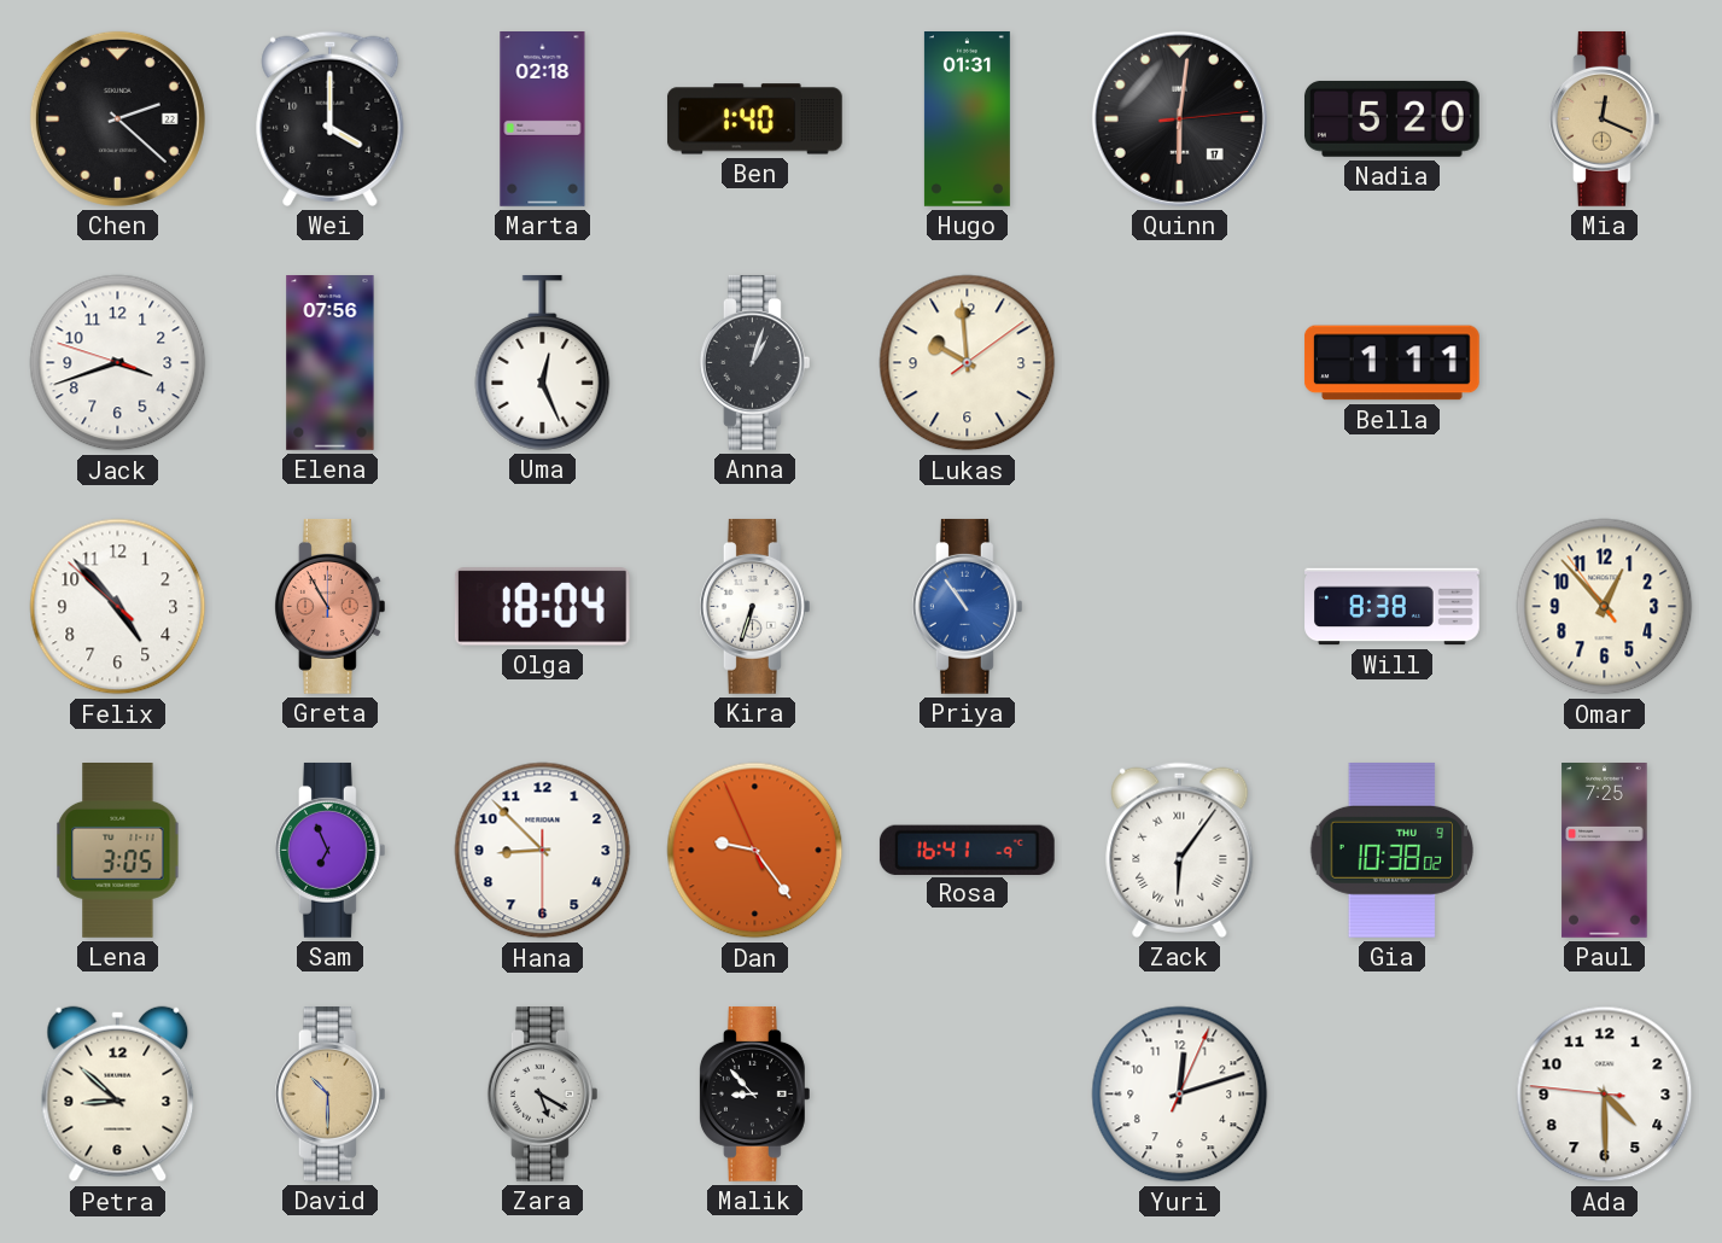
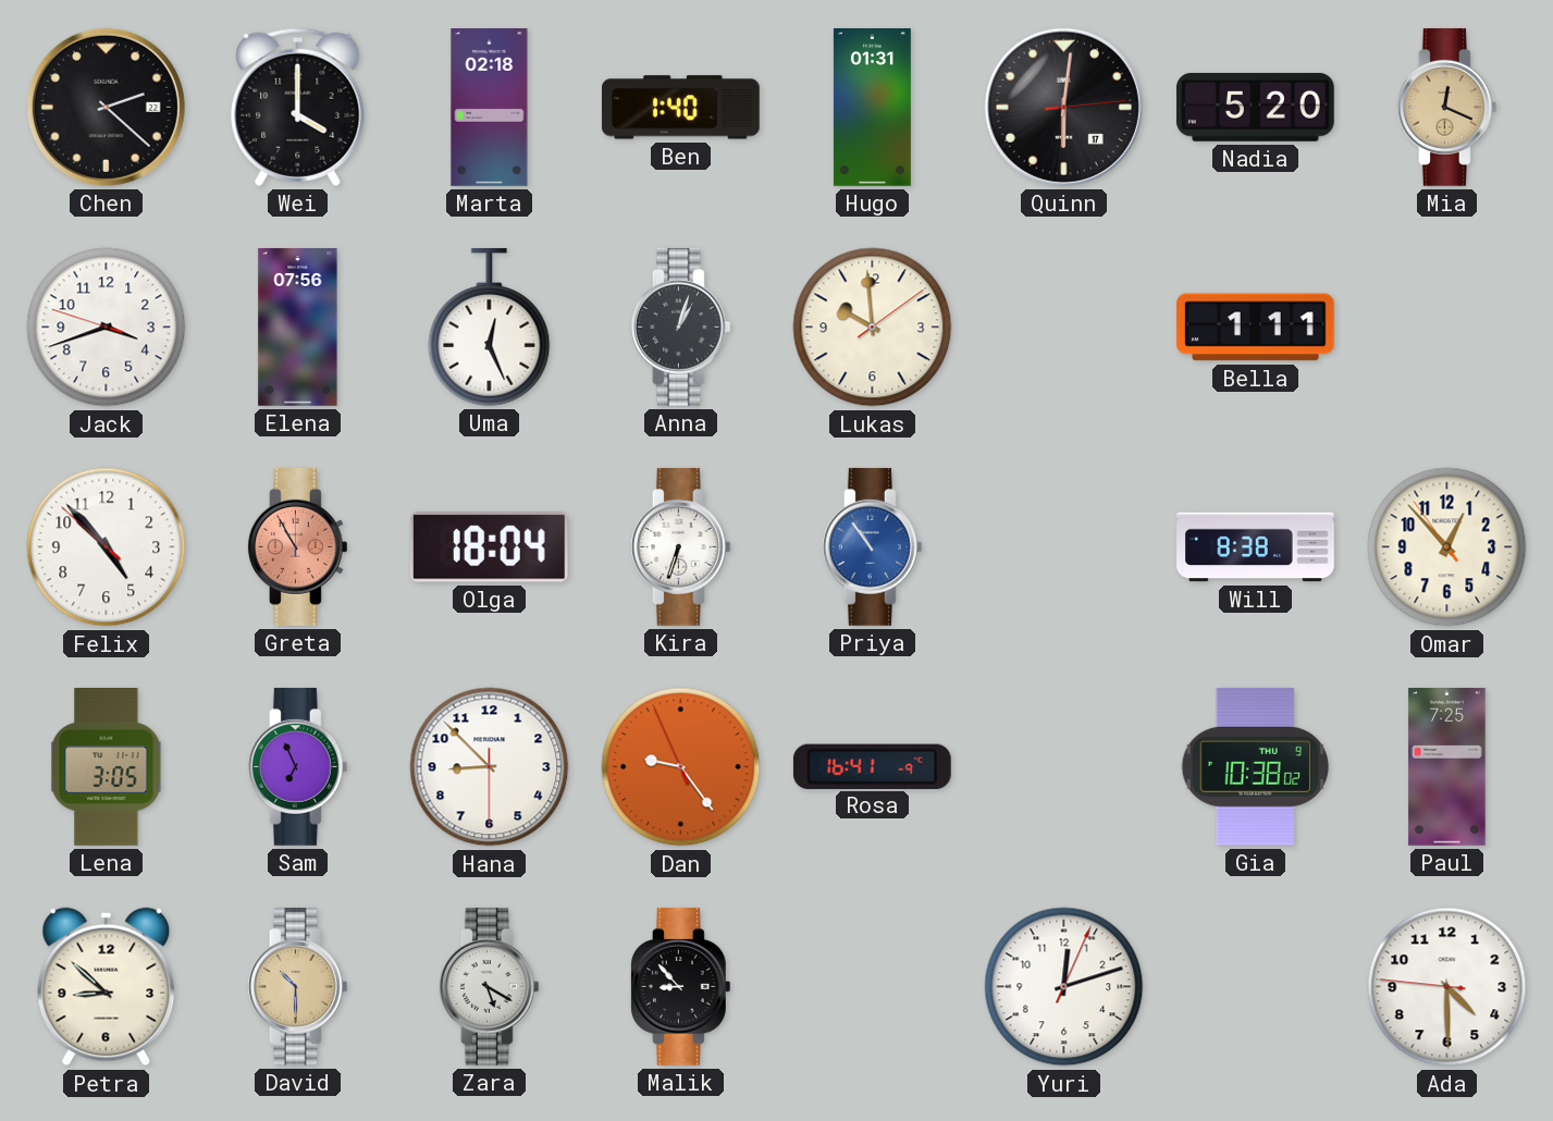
Zack: 6:06 -> none (1180, 850)
